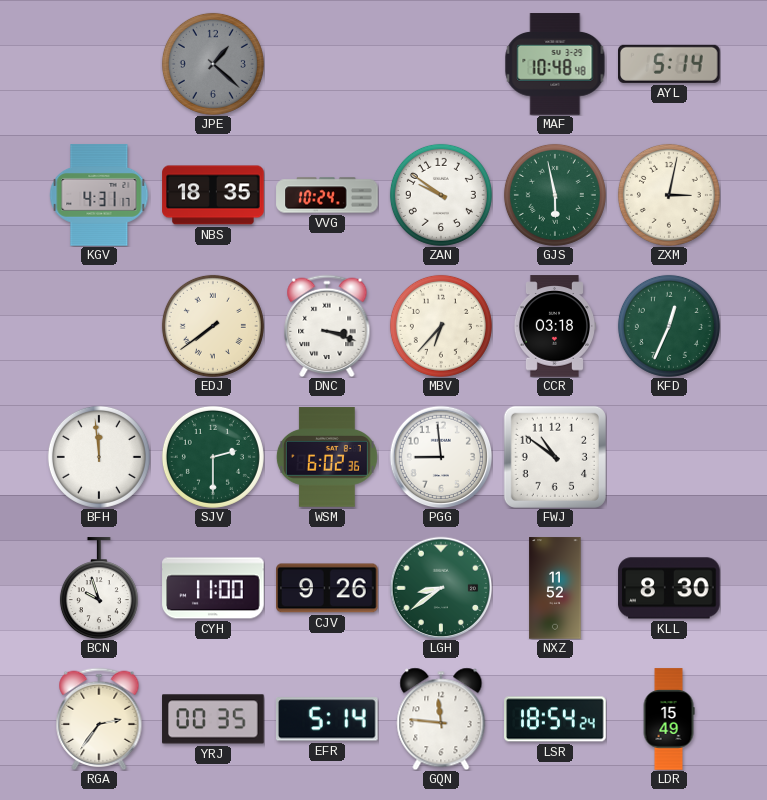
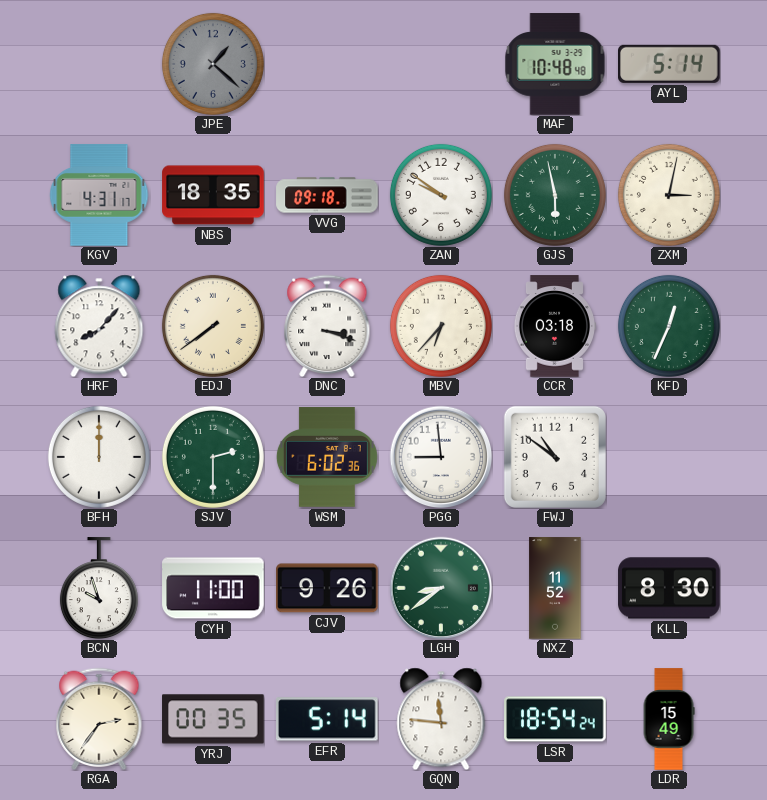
VVG: 10:24 -> 09:18 (327, 195)
HRF: none -> 8:07 (99, 326)
BFH: 11:59 -> 12:00 (99, 457)
